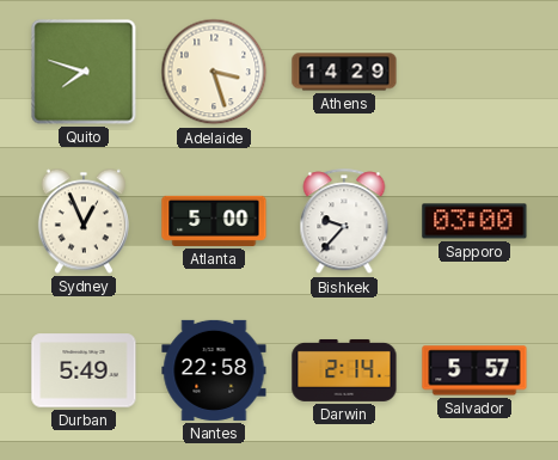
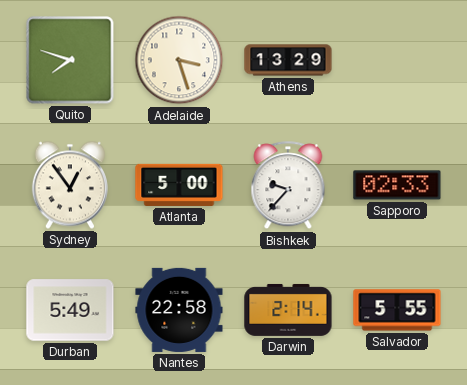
Athens: 14:29 -> 13:29 (288, 60)
Sydney: 12:56 -> 12:54 (70, 185)
Sapporo: 03:00 -> 02:33 (397, 185)
Salvador: 5:57 -> 5:55 (397, 310)
